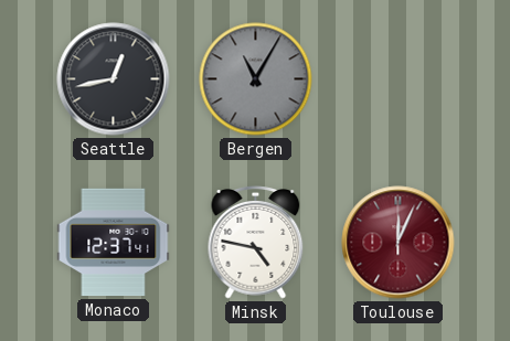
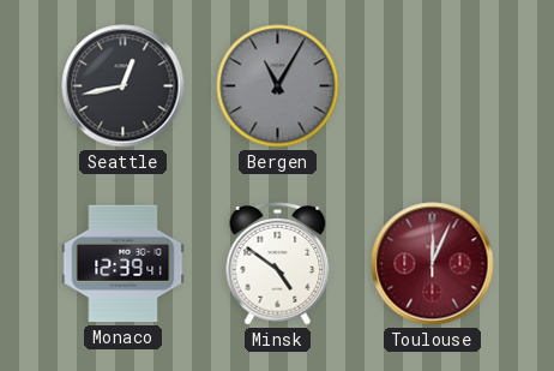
Monaco: 12:37 -> 12:39 (124, 264)
Minsk: 4:47 -> 4:51 (278, 264)
